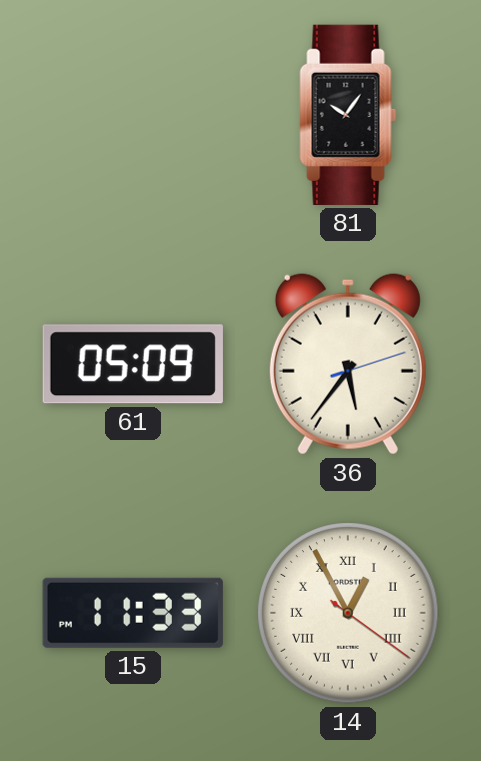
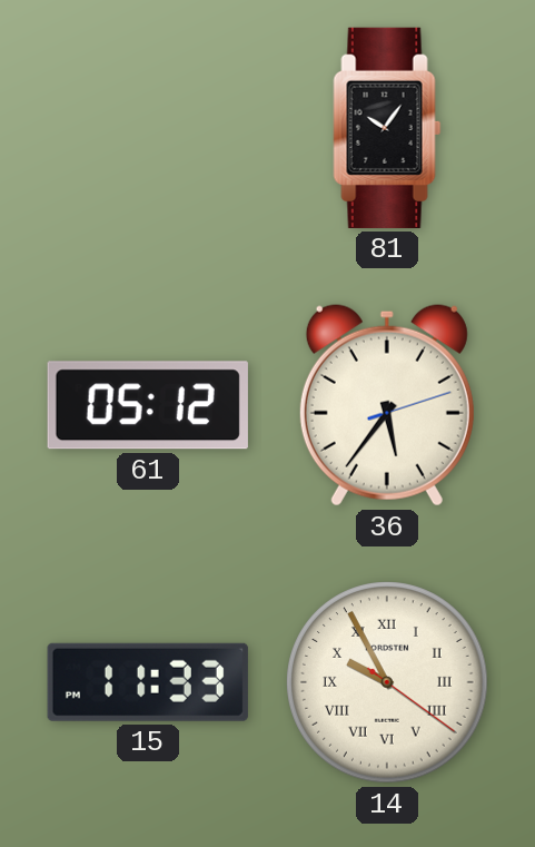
61: 05:09 -> 05:12 (148, 405)
14: 12:55 -> 9:55 (387, 682)
